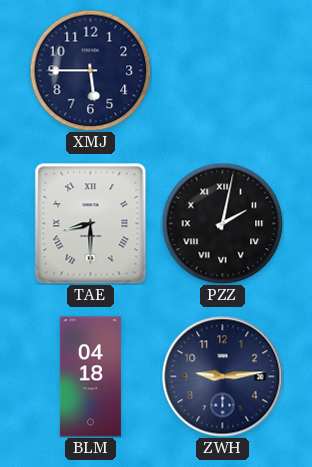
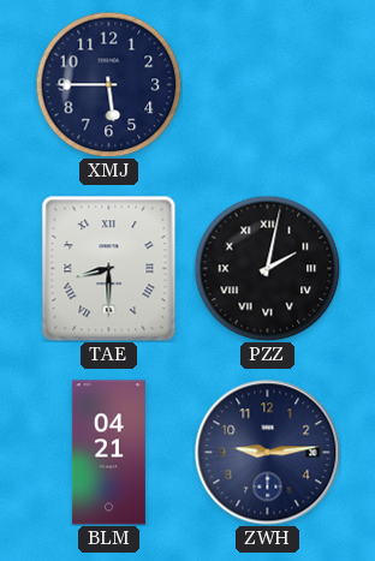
BLM: 04:18 -> 04:21 (108, 453)
